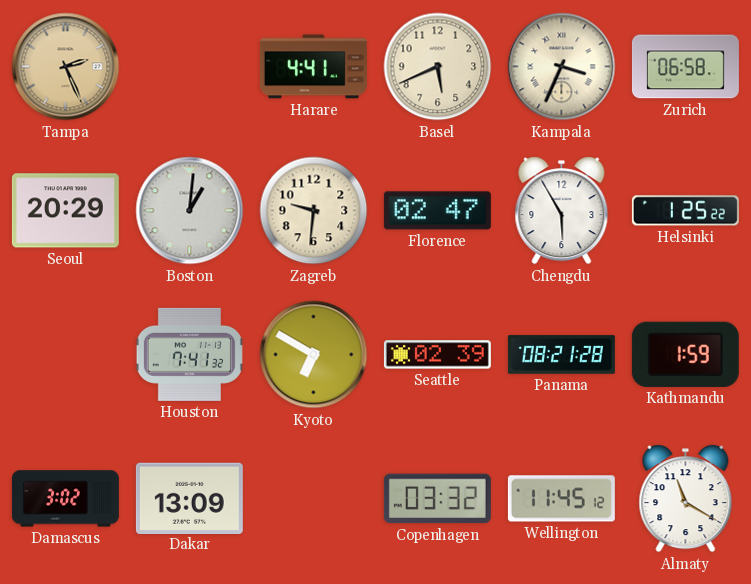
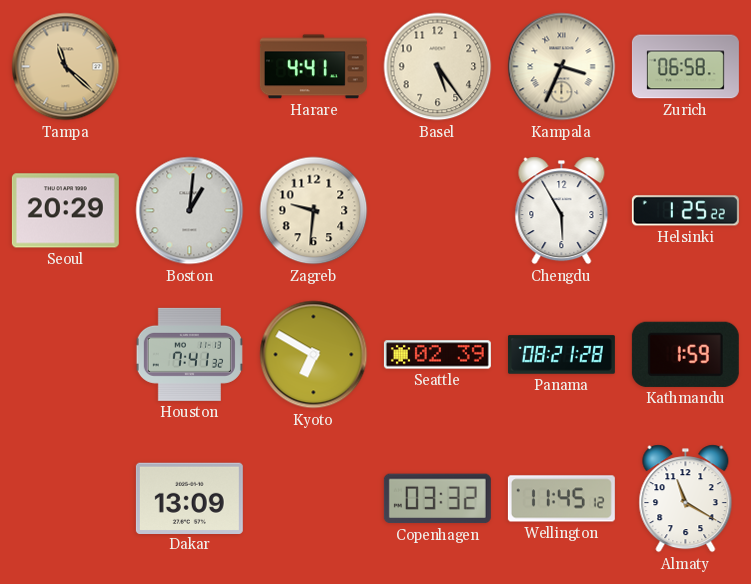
Tampa: 2:26 -> 11:22 (66, 67)
Basel: 5:41 -> 5:24 (438, 67)
Florence: 02:47 -> none (437, 211)
Damascus: 3:02 -> none (65, 499)
